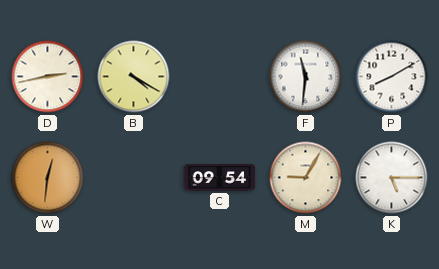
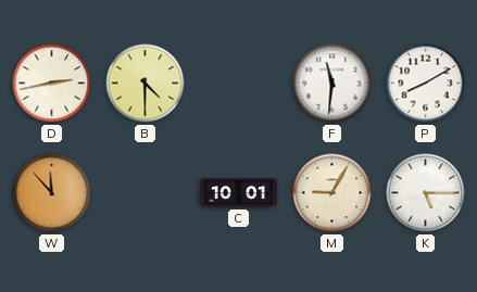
B: 4:20 -> 4:30 (146, 84)
W: 12:31 -> 11:53 (52, 193)
C: 09:54 -> 10:01 (239, 193)
